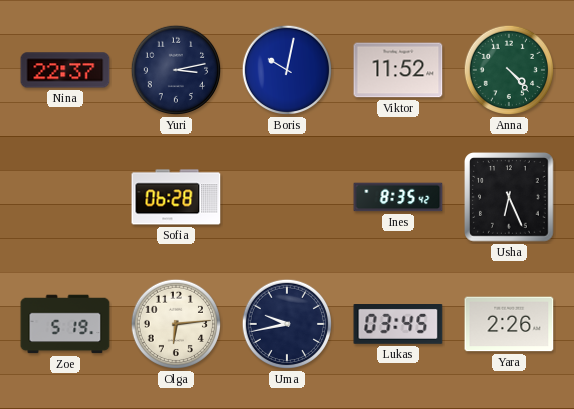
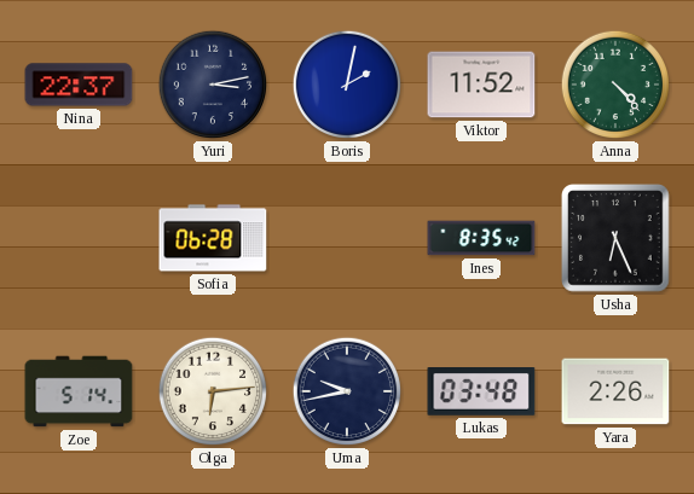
Boris: 10:02 -> 2:02 (347, 85)
Zoe: 5:19 -> 5:14 (79, 391)
Lukas: 03:45 -> 03:48 (481, 393)
